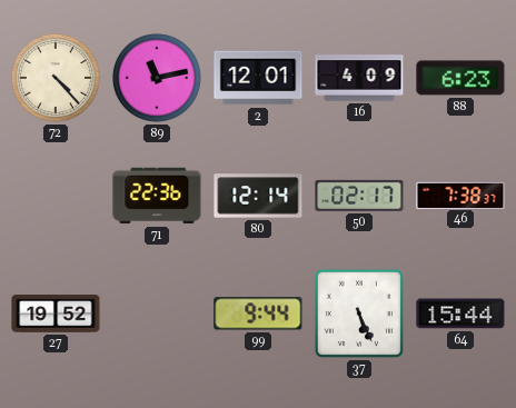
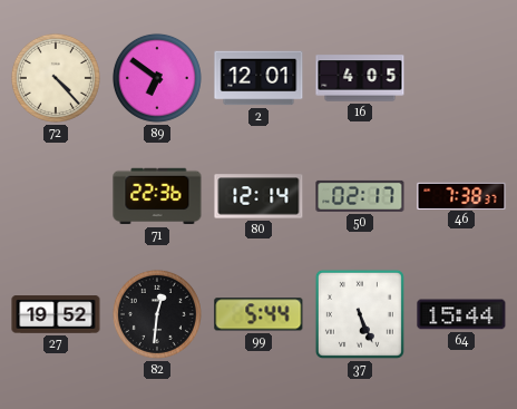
89: 11:13 -> 6:51 (157, 78)
16: 4:09 -> 4:05 (360, 78)
88: 6:23 -> none (460, 78)
82: none -> 12:31 (157, 314)
99: 9:44 -> 5:44 (258, 314)
